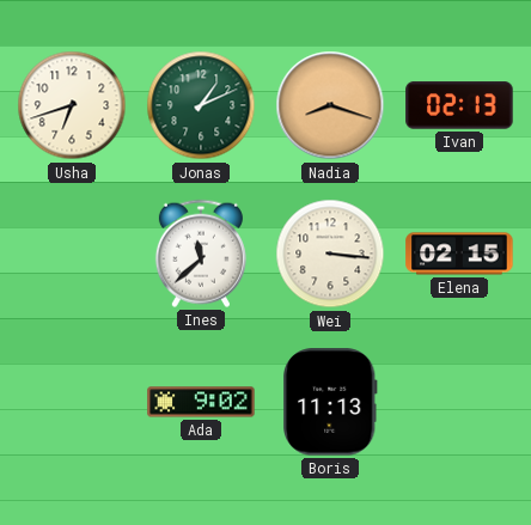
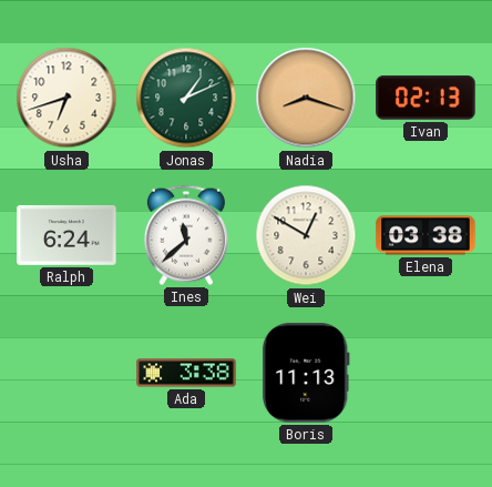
Ralph: none -> 6:24 (66, 235)
Wei: 3:16 -> 12:50 (306, 235)
Elena: 02:15 -> 03:38 (426, 235)
Ada: 9:02 -> 3:38 (186, 373)
